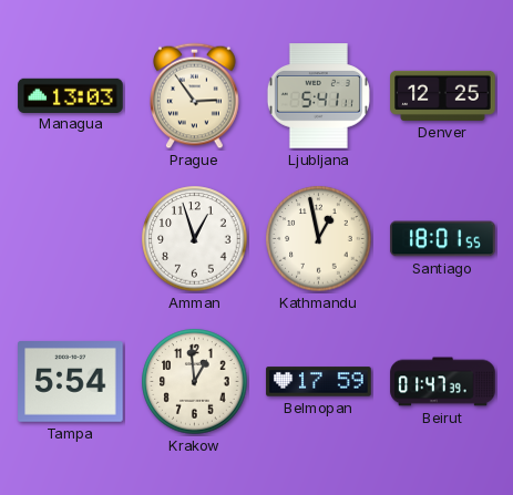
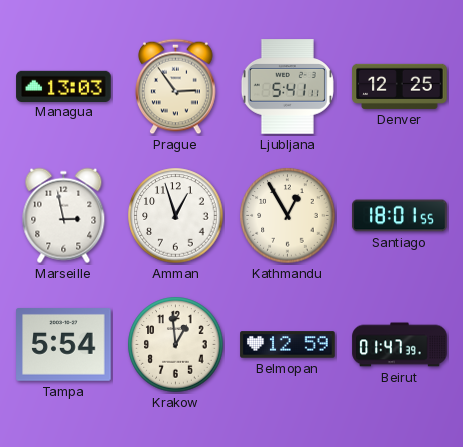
Marseille: none -> 2:58 (64, 216)
Kathmandu: 12:58 -> 12:55 (288, 216)
Belmopan: 17:59 -> 12:59 (288, 345)
